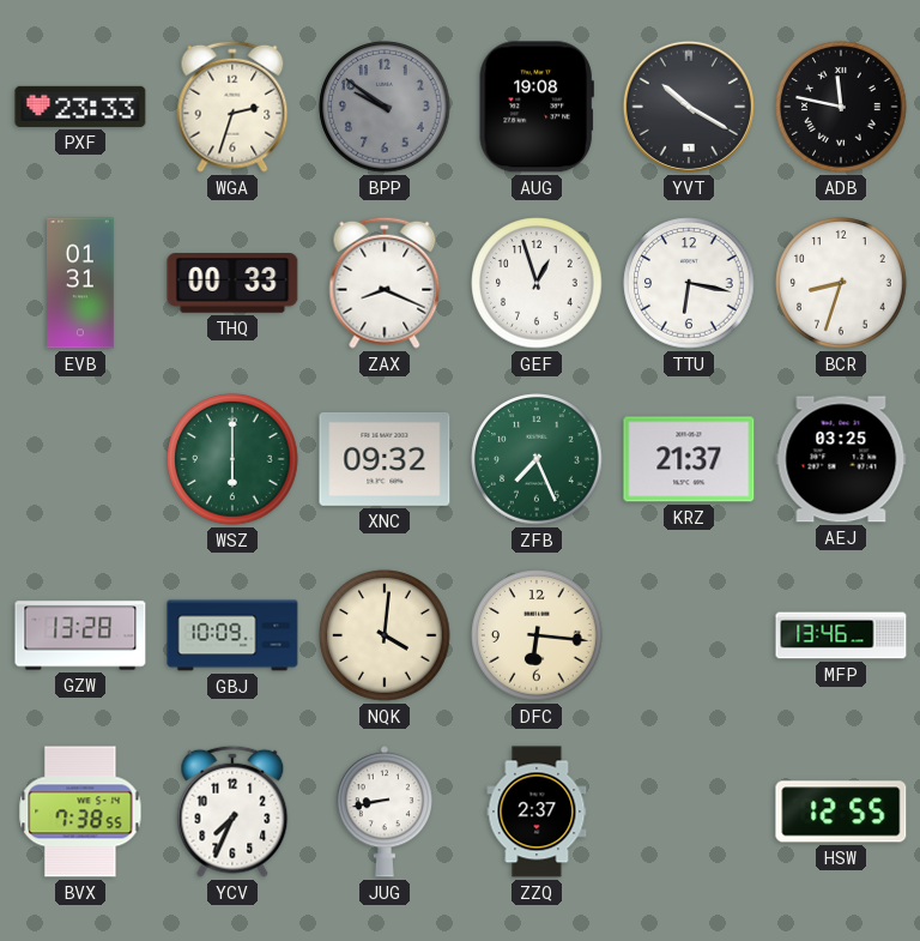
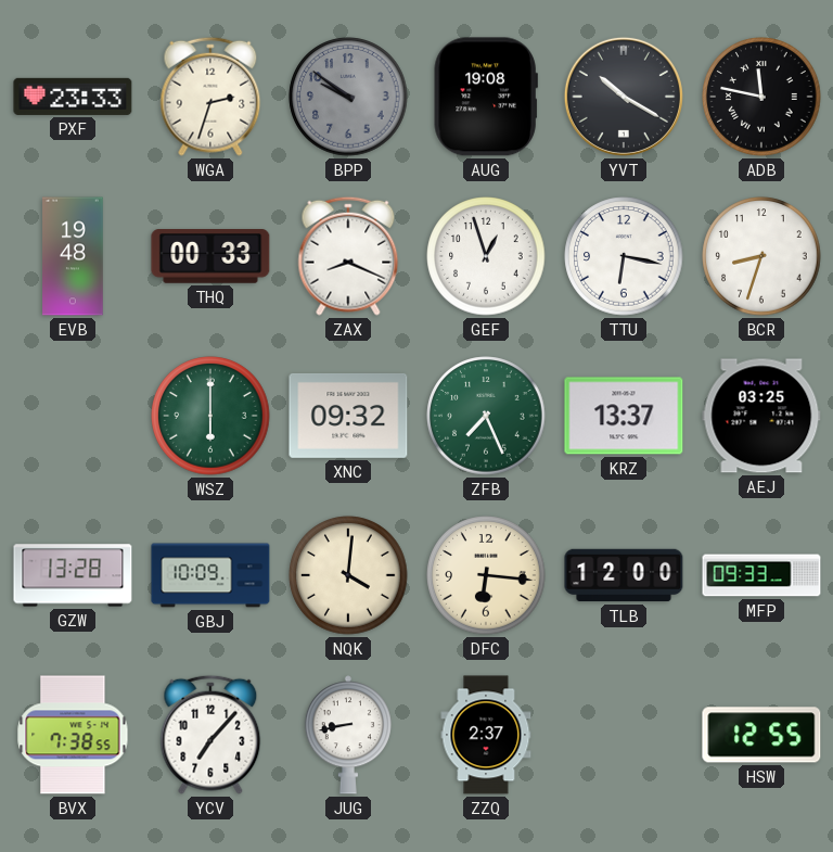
EVB: 01:31 -> 19:48 (73, 256)
KRZ: 21:37 -> 13:37 (624, 416)
TLB: none -> 12:00 (624, 575)
MFP: 13:46 -> 09:33 (761, 575)
YCV: 7:34 -> 7:07 (210, 735)
